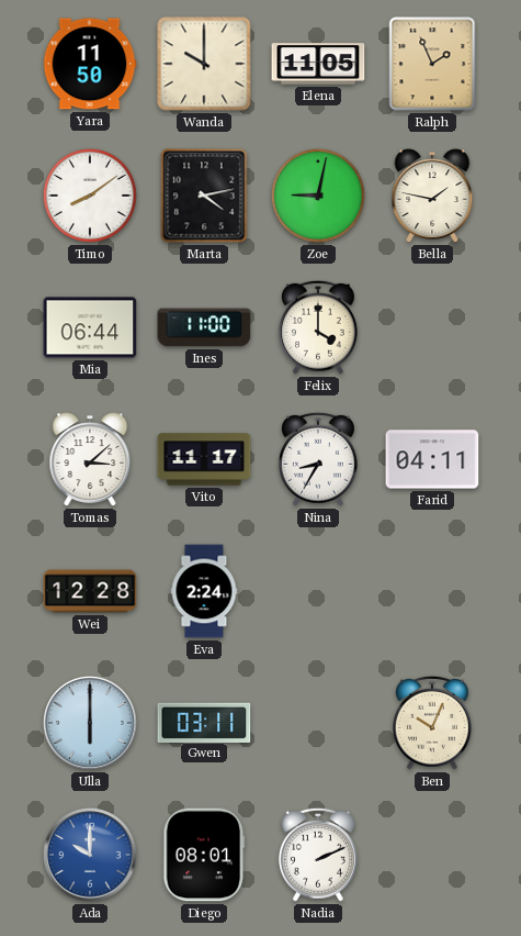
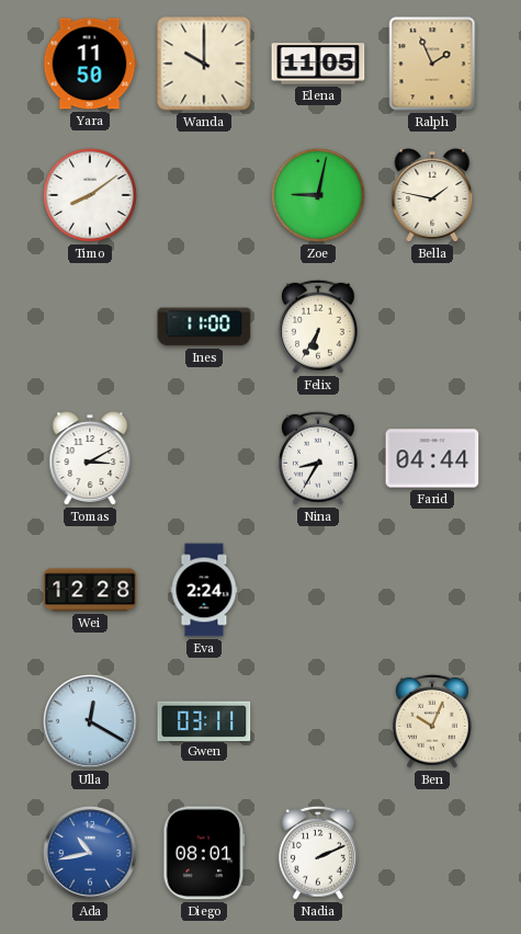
Marta: 4:13 -> none (204, 196)
Mia: 06:44 -> none (90, 327)
Felix: 4:00 -> 6:35 (318, 327)
Tomas: 3:08 -> 3:10 (90, 458)
Vito: 11:17 -> none (204, 459)
Farid: 04:11 -> 04:44 (432, 458)
Ulla: 6:00 -> 12:20 (91, 722)
Ada: 10:00 -> 10:43 (91, 854)
